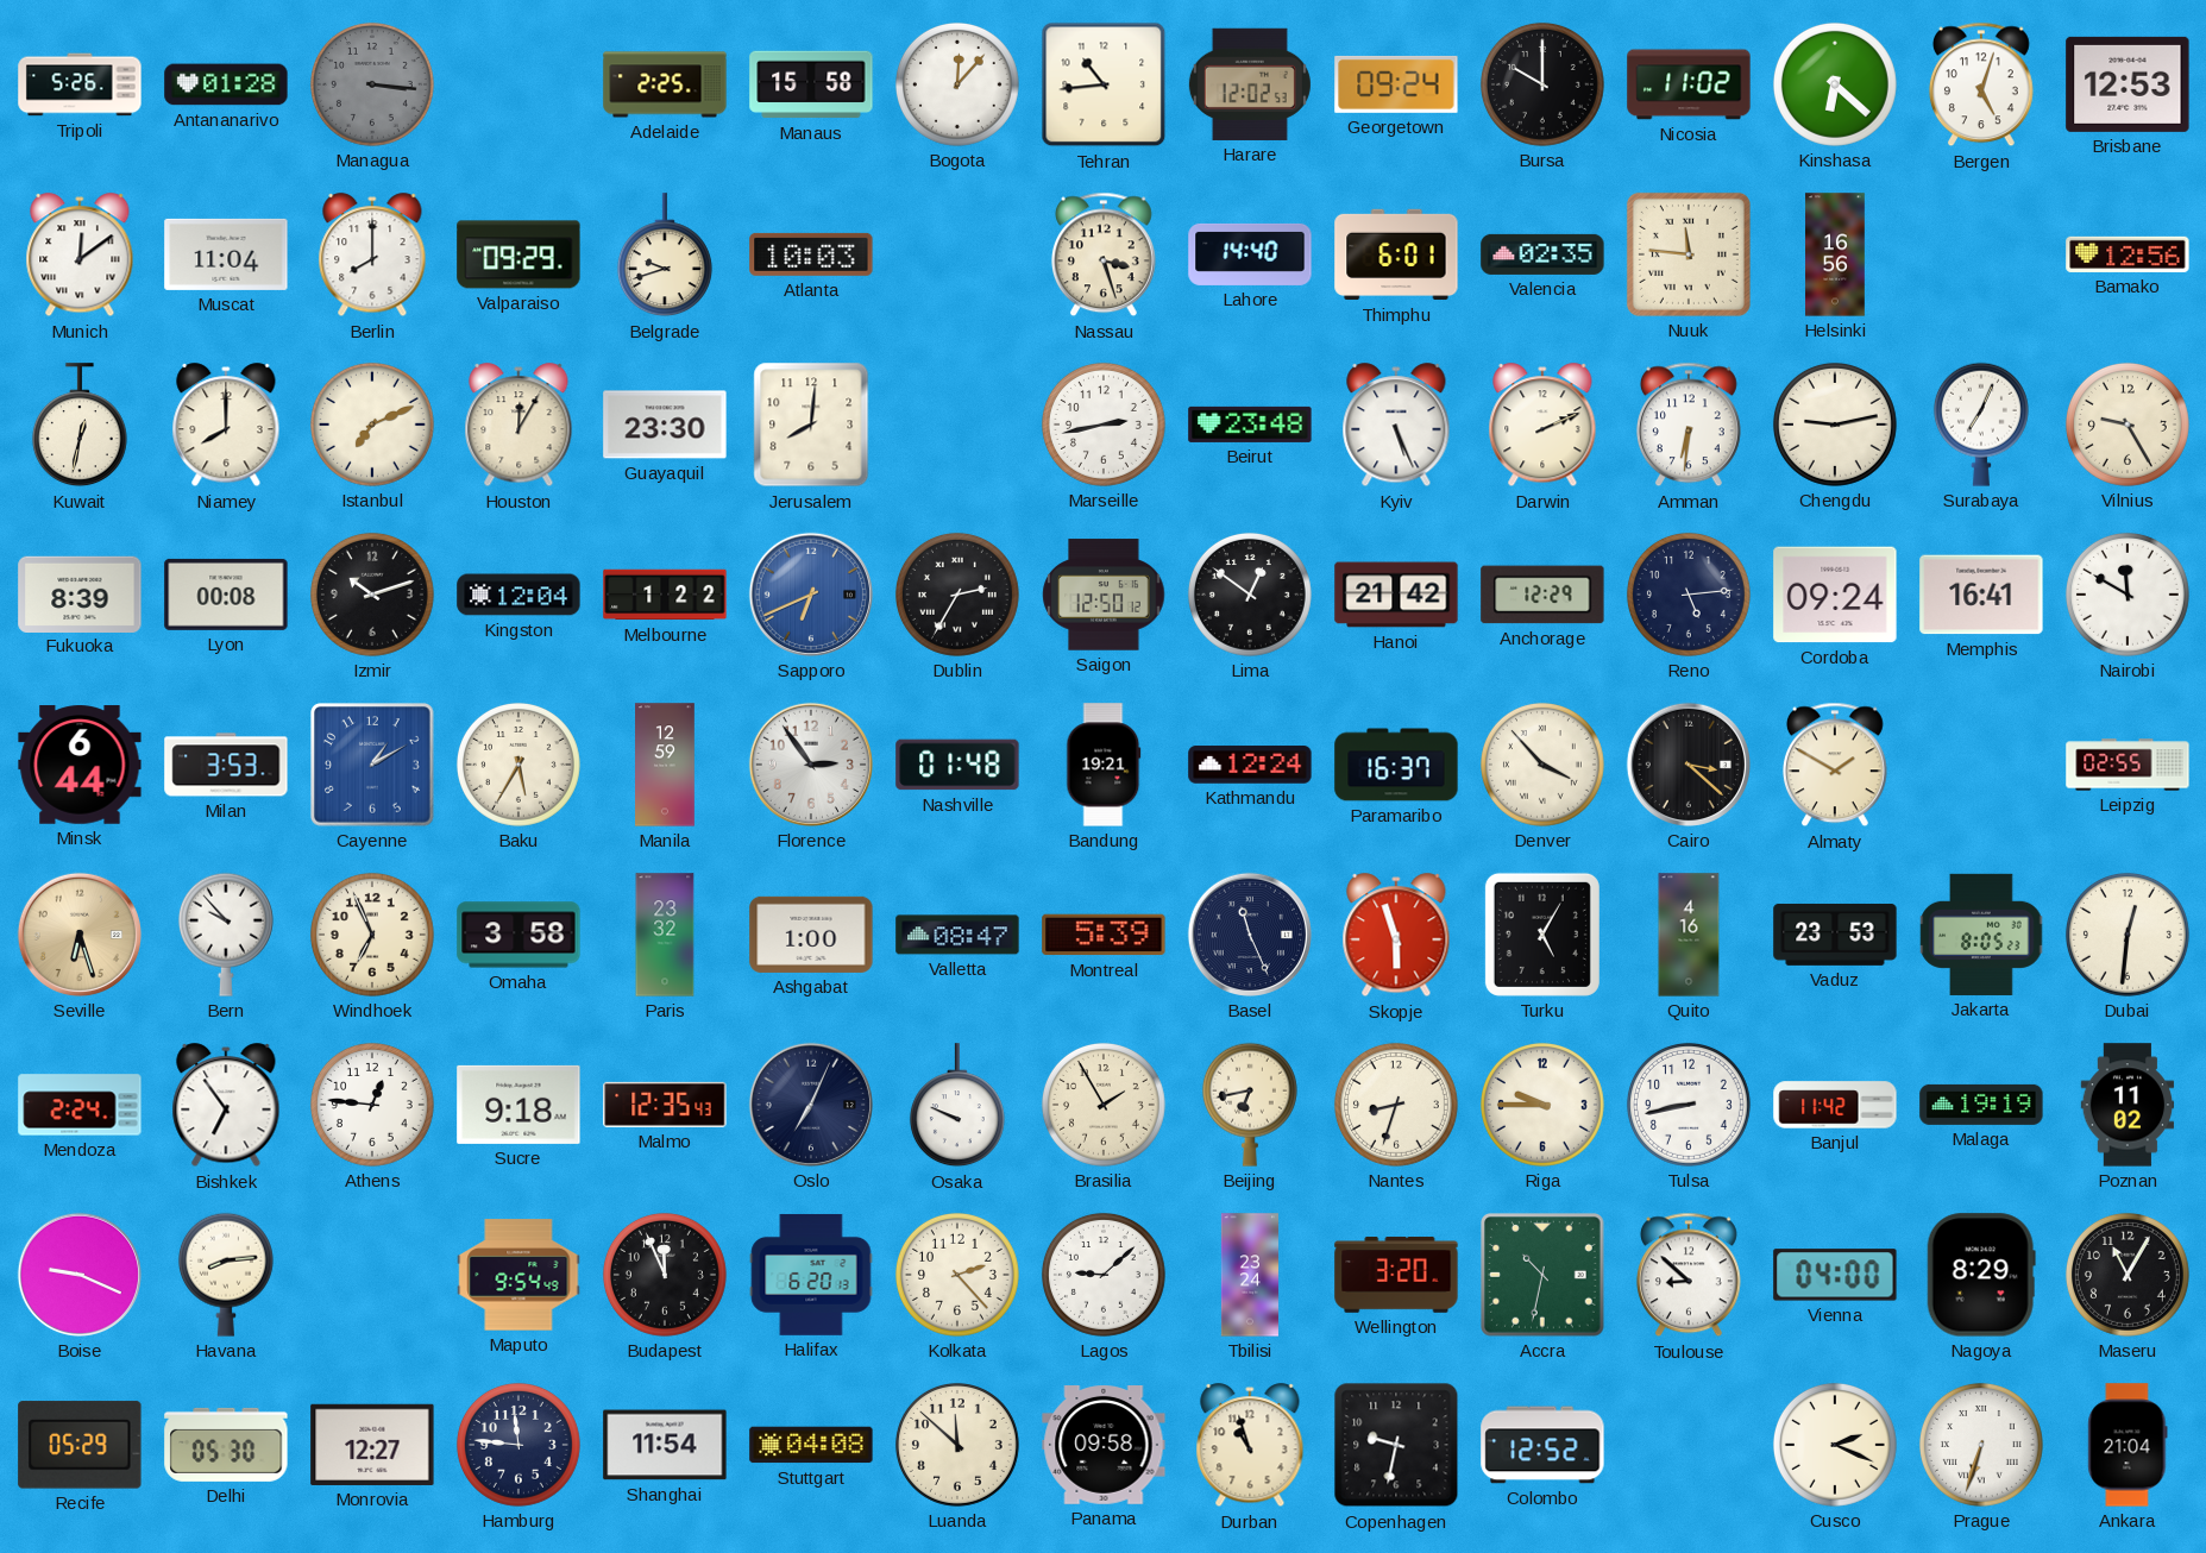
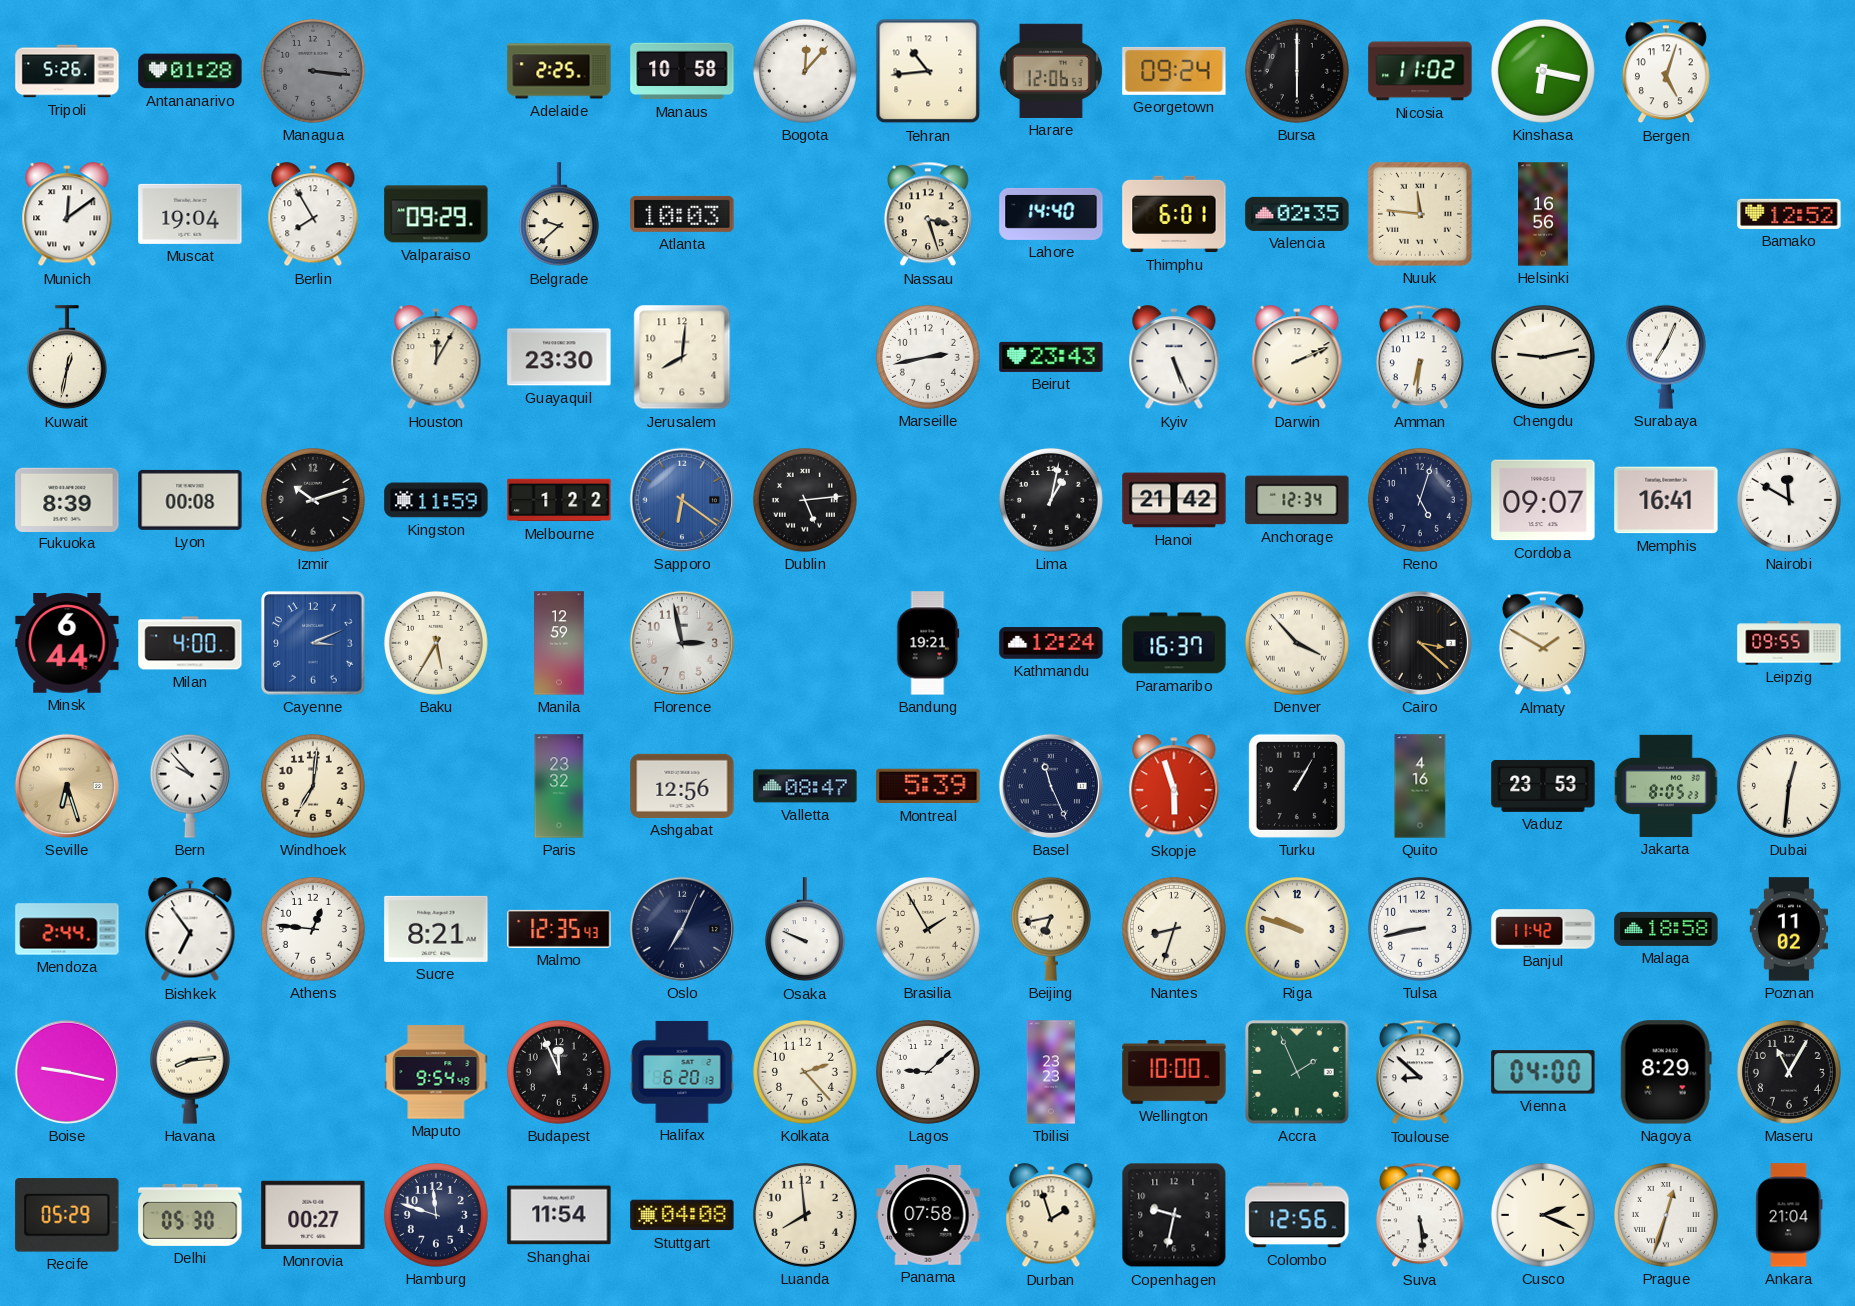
Manaus: 15:58 -> 10:58 (682, 71)
Harare: 12:02 -> 12:06 (1051, 71)
Bursa: 10:00 -> 6:00 (1297, 71)
Kinshasa: 6:22 -> 6:17 (1543, 71)
Brisbane: 12:53 -> none (2128, 84)
Muscat: 11:04 -> 19:04 (190, 214)
Berlin: 8:00 -> 7:55 (313, 215)
Belgrade: 9:42 -> 9:38 (559, 215)
Bamako: 12:56 -> 12:52 (1789, 214)
Niamey: 8:00 -> none (226, 426)
Istanbul: 7:11 -> none (372, 425)
Beirut: 23:48 -> 23:43 (1051, 357)
Vilnius: 9:25 -> none (2128, 425)
Kingston: 12:04 -> 11:59 (436, 500)
Sapporo: 6:41 -> 6:21 (682, 500)
Dublin: 2:35 -> 5:14 (805, 500)
Saigon: 12:50 -> none (1104, 595)
Lima: 12:51 -> 1:02 (1051, 500)
Anchorage: 12:29 -> 12:34 (1297, 500)
Reno: 5:14 -> 5:03 (1420, 500)
Cordoba: 09:24 -> 09:07 (1543, 500)
Milan: 3:53 -> 4:00 (190, 643)
Cayenne: 1:10 -> 3:11 (313, 643)
Florence: 2:54 -> 2:58 (682, 643)
Nashville: 01:48 -> none (957, 765)
Leipzig: 02:55 -> 09:55 (1789, 643)
Windhoek: 6:56 -> 7:01 (313, 786)
Omaha: 3:58 -> none (518, 935)
Ashgabat: 1:00 -> 12:56 (682, 786)
Turku: 5:05 -> 1:05 (1297, 786)
Mendoza: 2:24 -> 2:44 (67, 929)
Sucre: 9:18 -> 8:21 (436, 929)
Riga: 9:45 -> 9:48 (1297, 929)
Malaga: 19:19 -> 18:58 (1666, 929)
Boise: 9:19 -> 9:17 (67, 1072)
Tbilisi: 23:24 -> 23:23 (1051, 1072)
Wellington: 3:20 -> 10:00 (1174, 1072)
Accra: 10:32 -> 1:56 (1297, 1072)
Monrovia: 12:27 -> 00:27 (313, 1215)
Hamburg: 11:46 -> 11:48 (436, 1215)
Luanda: 11:52 -> 7:59 (805, 1215)
Panama: 09:58 -> 07:58 (928, 1216)
Durban: 10:57 -> 1:57 (1051, 1216)
Colombo: 12:52 -> 12:56 (1297, 1215)
Suva: none -> 5:29 (1420, 1215)
Prague: 6:33 -> 12:33 (1666, 1215)
